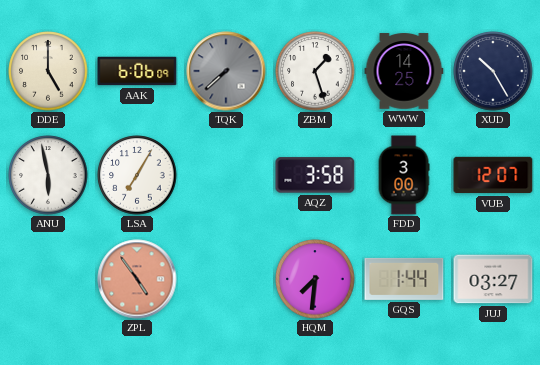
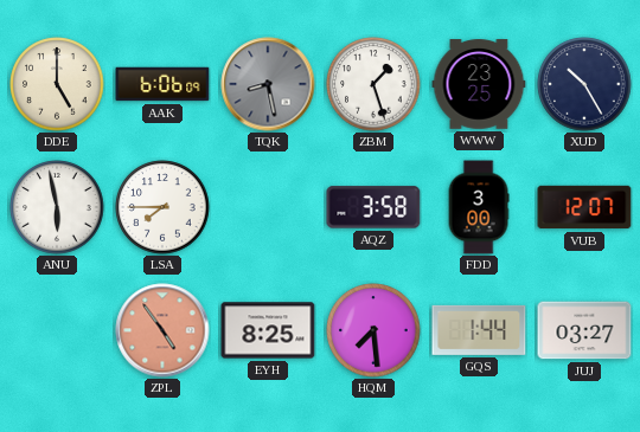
TQK: 7:38 -> 8:28 (268, 84)
WWW: 14:25 -> 23:25 (479, 84)
LSA: 7:05 -> 7:45 (162, 207)
EYH: none -> 8:25 (268, 330)
HQM: 7:31 -> 7:29 (373, 330)
